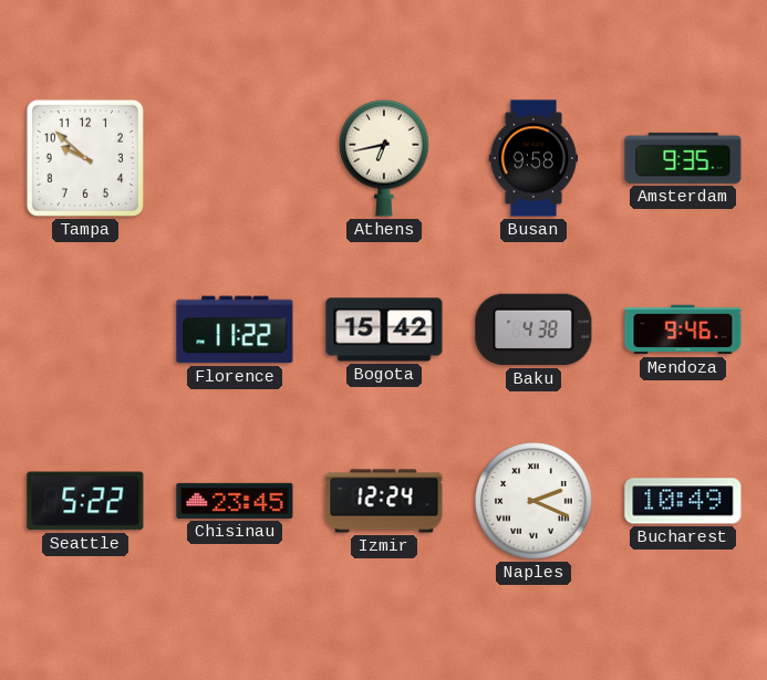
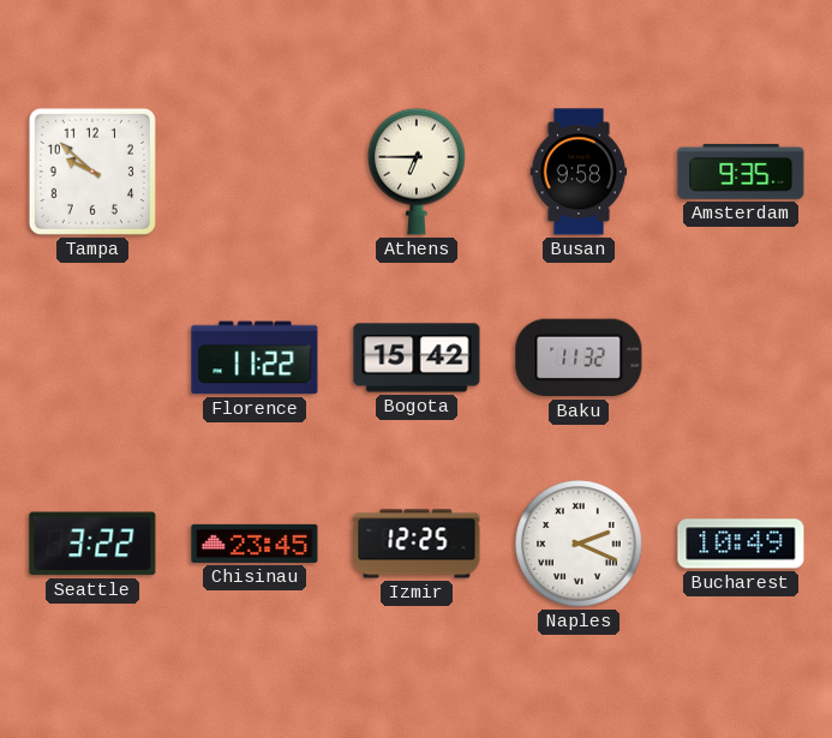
Athens: 6:43 -> 6:45 (418, 172)
Baku: 4:38 -> 11:32 (579, 358)
Mendoza: 9:46 -> none (683, 329)
Seattle: 5:22 -> 3:22 (92, 544)
Izmir: 12:24 -> 12:25 (417, 544)
